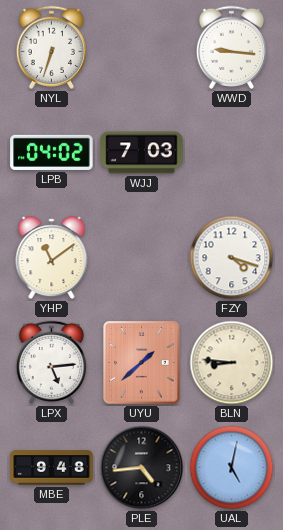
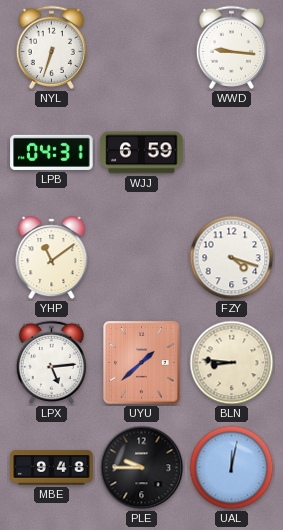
LPB: 04:02 -> 04:31 (52, 152)
WJJ: 7:03 -> 6:59 (142, 153)
PLE: 4:44 -> 9:45 (142, 468)
UAL: 5:02 -> 12:02 (232, 468)
